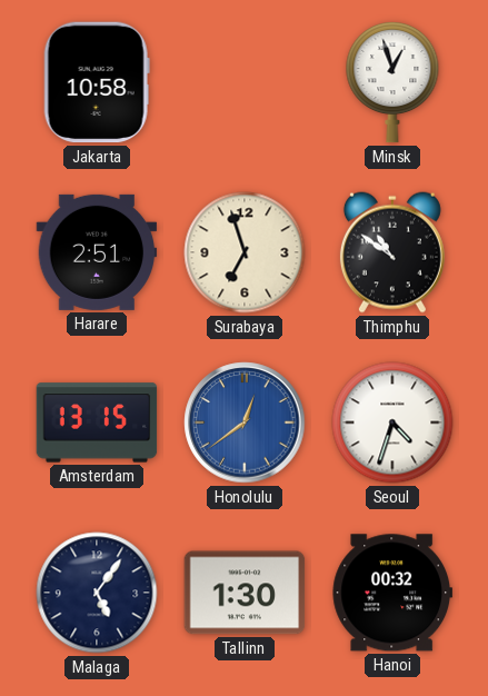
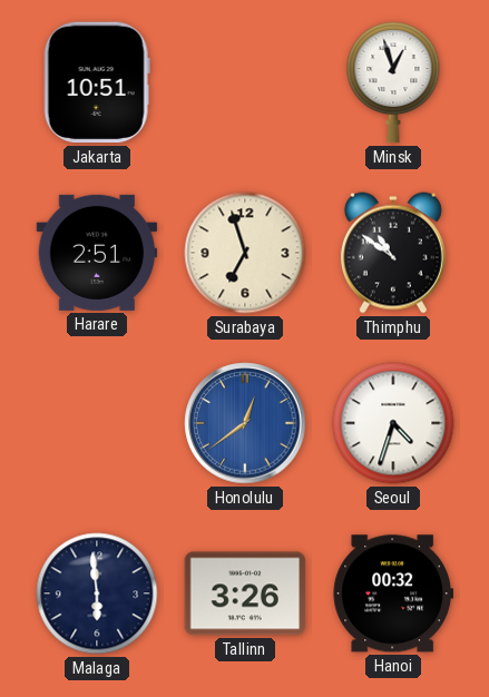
Jakarta: 10:58 -> 10:51 (97, 82)
Amsterdam: 13:15 -> none (97, 422)
Malaga: 5:06 -> 5:59 (97, 593)
Tallinn: 1:30 -> 3:26 (245, 593)
